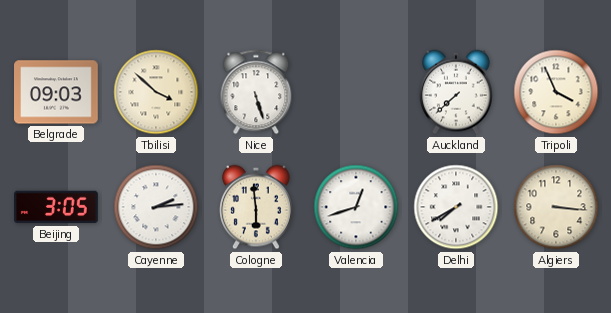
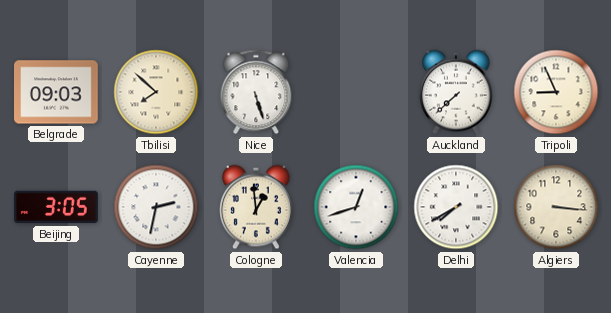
Tbilisi: 3:52 -> 7:52 (156, 92)
Tripoli: 3:56 -> 8:56 (556, 92)
Cayenne: 2:14 -> 2:32 (156, 207)
Cologne: 5:59 -> 12:59 (257, 207)
